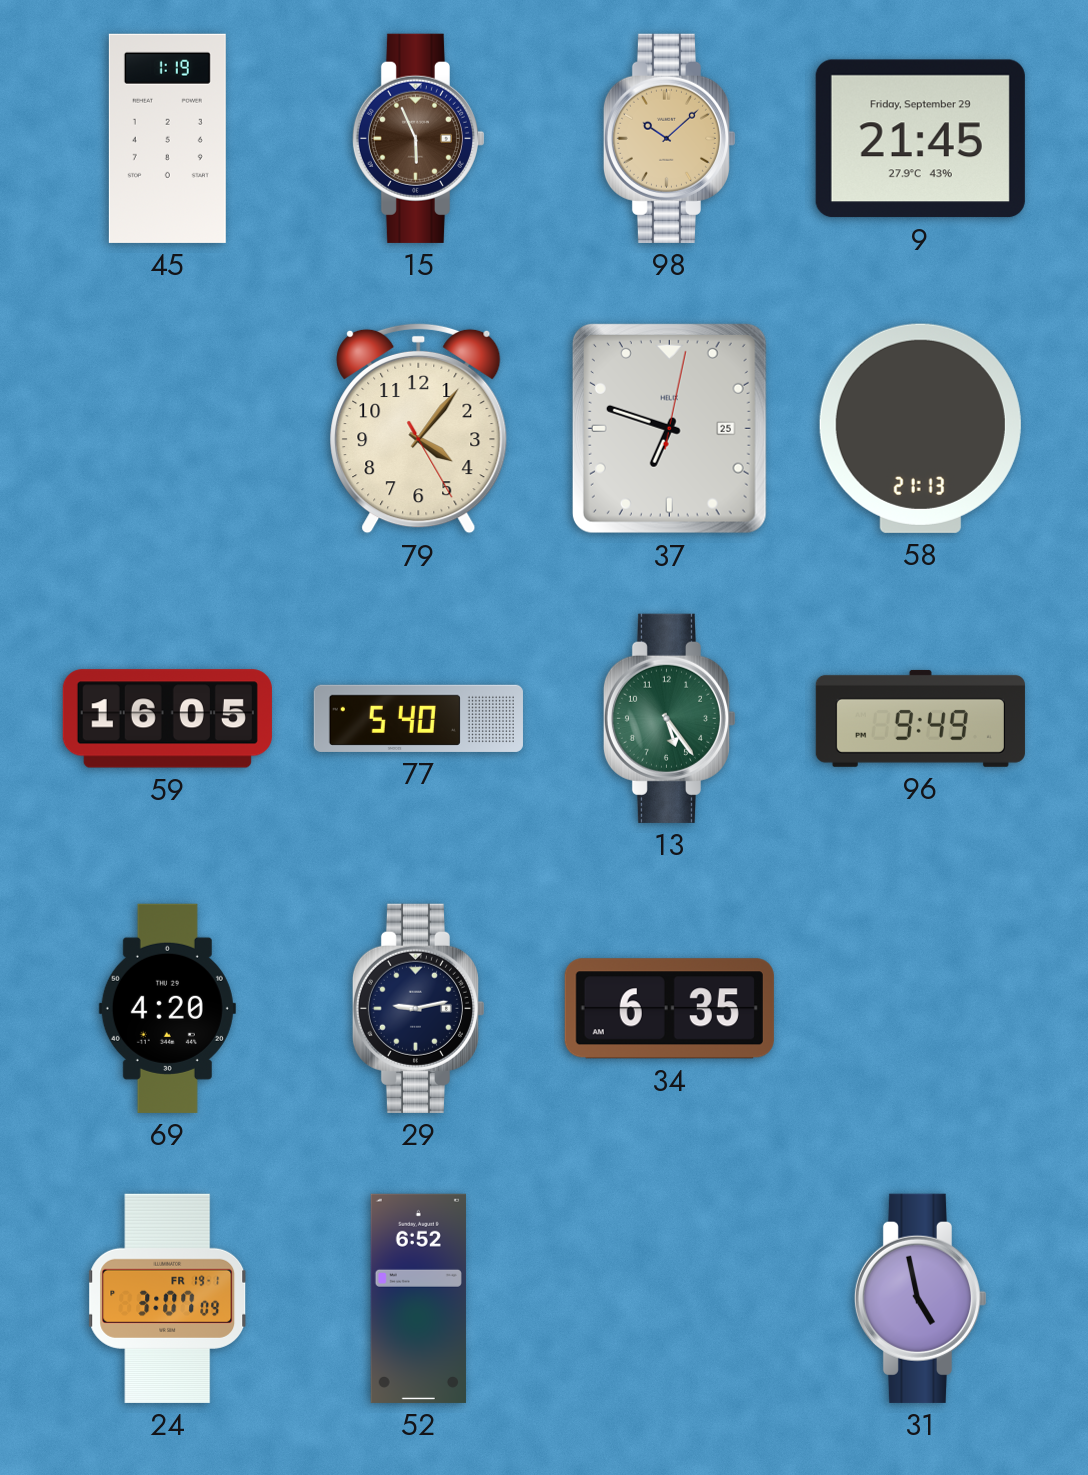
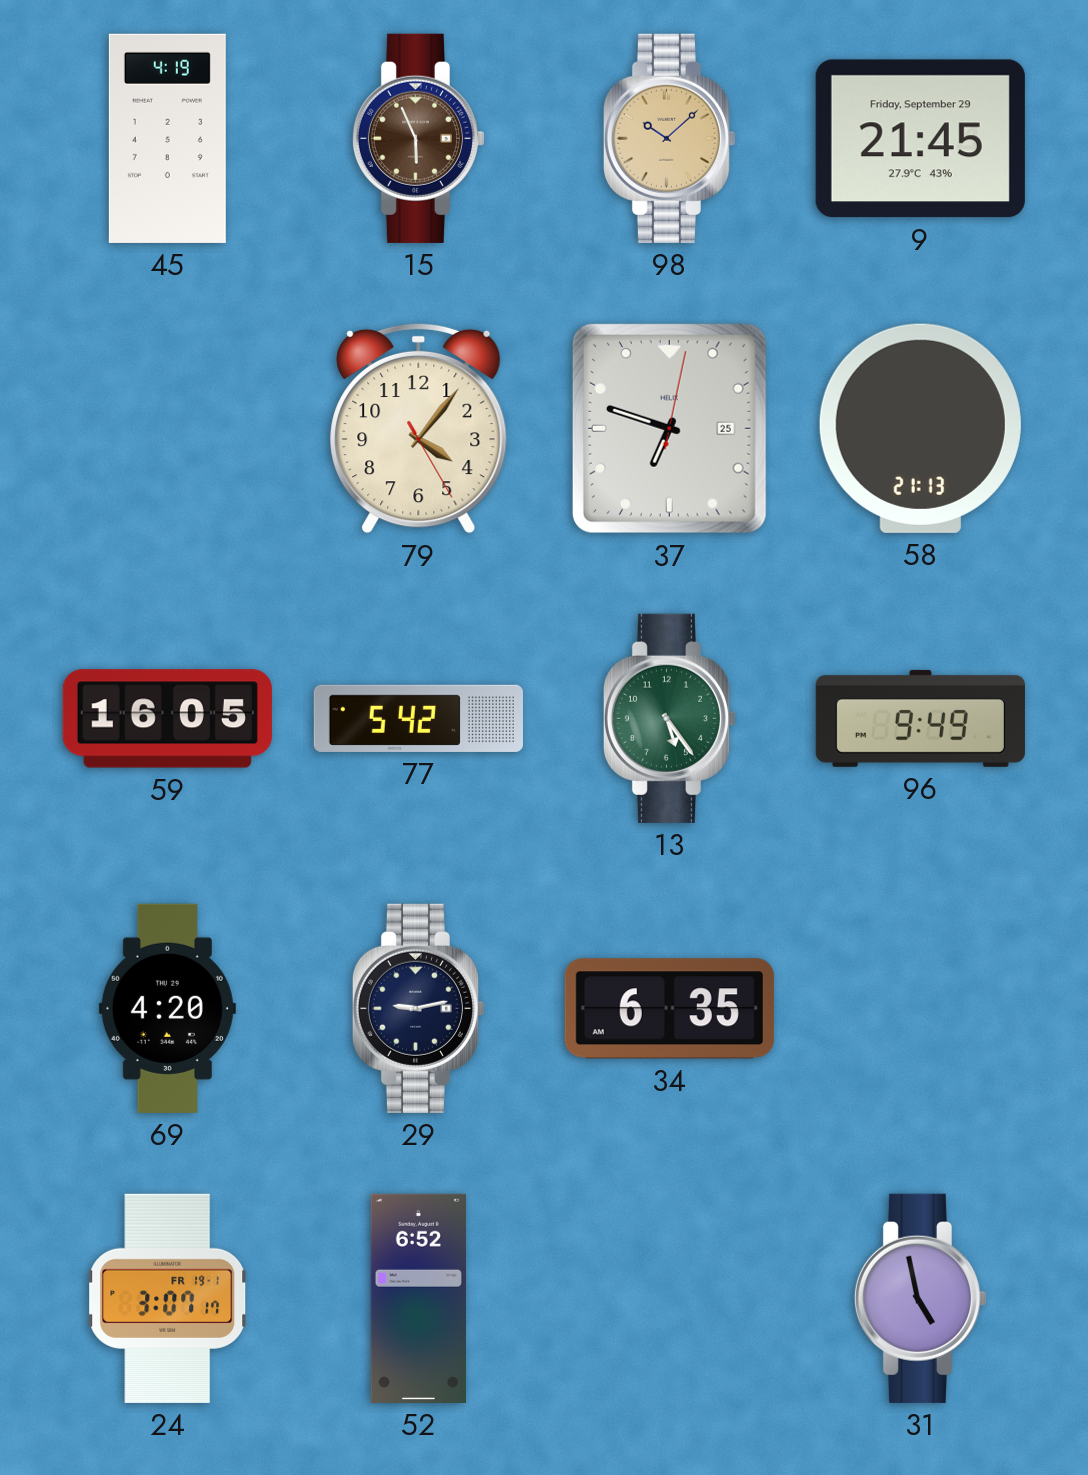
45: 1:19 -> 4:19 (167, 138)
77: 5:40 -> 5:42 (418, 718)
24: 3:07:09 -> 3:07:17 (168, 1298)
